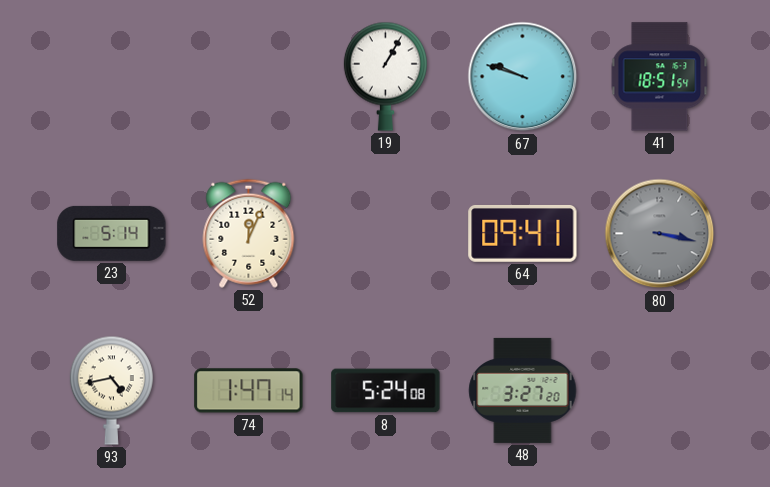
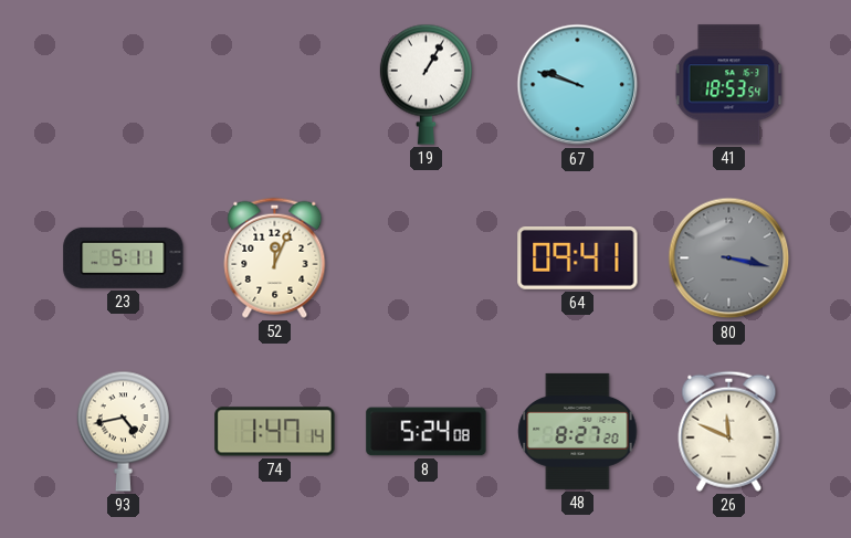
41: 18:51 -> 18:53 (729, 85)
23: 5:14 -> 5:11 (124, 257)
48: 3:27 -> 8:27 (578, 431)
26: none -> 11:49 (729, 431)
